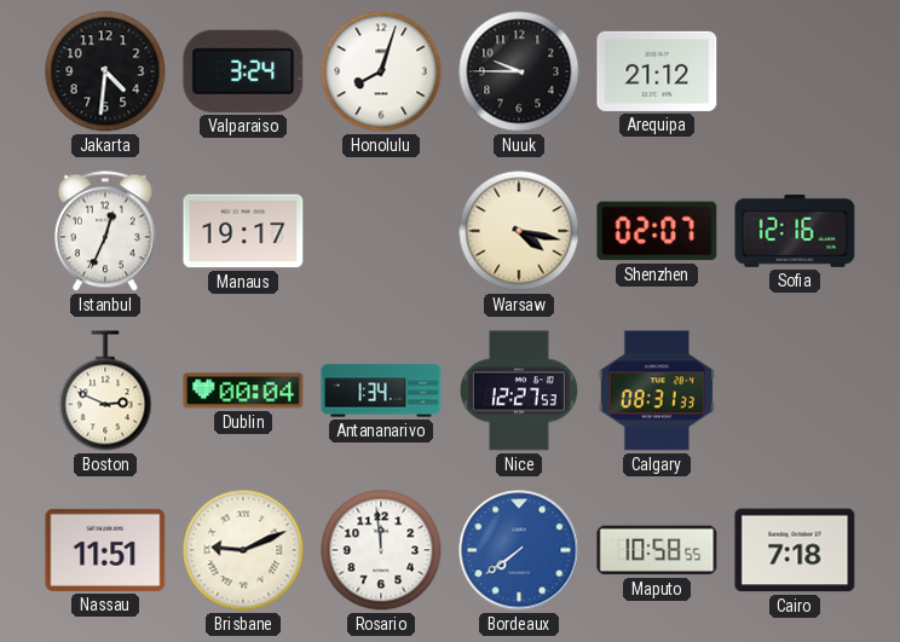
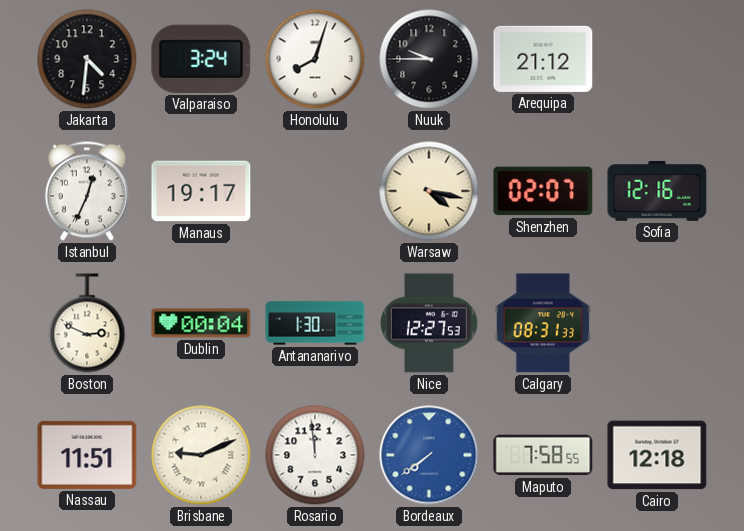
Antananarivo: 1:34 -> 1:30 (315, 323)
Maputo: 10:58 -> 7:58 (543, 455)
Cairo: 7:18 -> 12:18 (657, 455)
